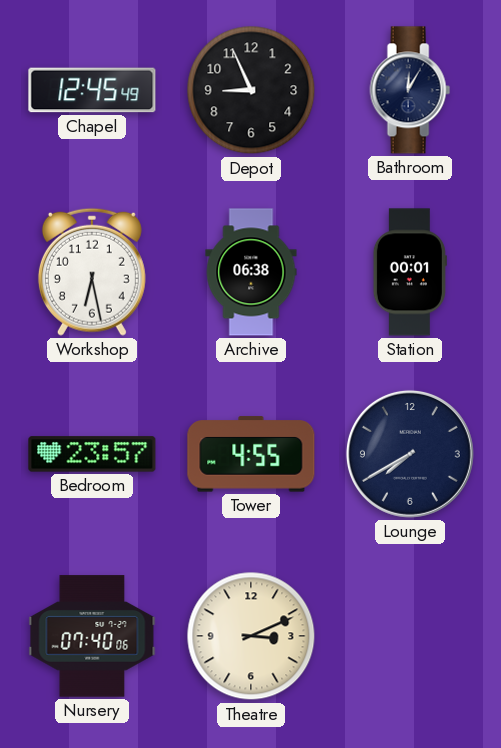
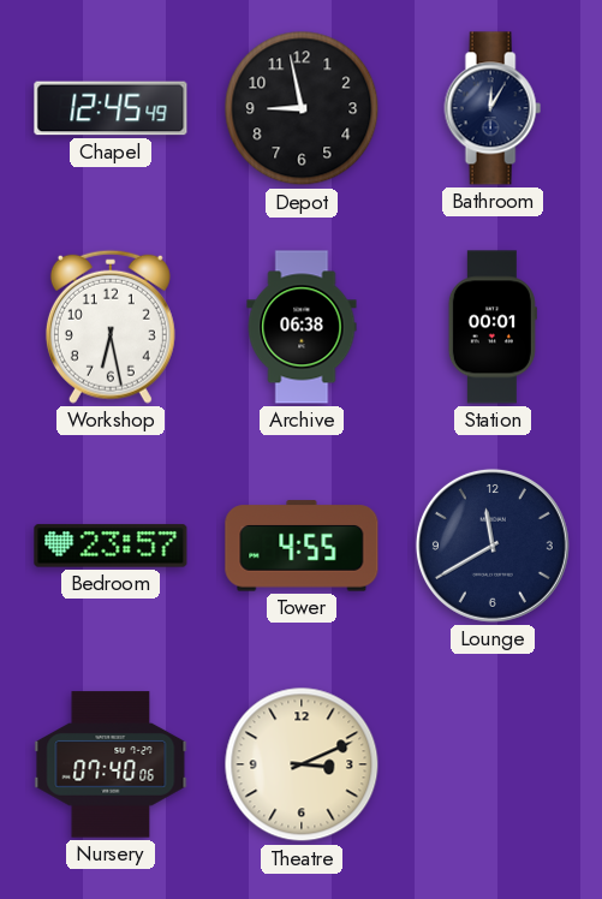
Depot: 8:56 -> 8:58 (302, 108)
Lounge: 7:40 -> 11:40 (493, 546)
